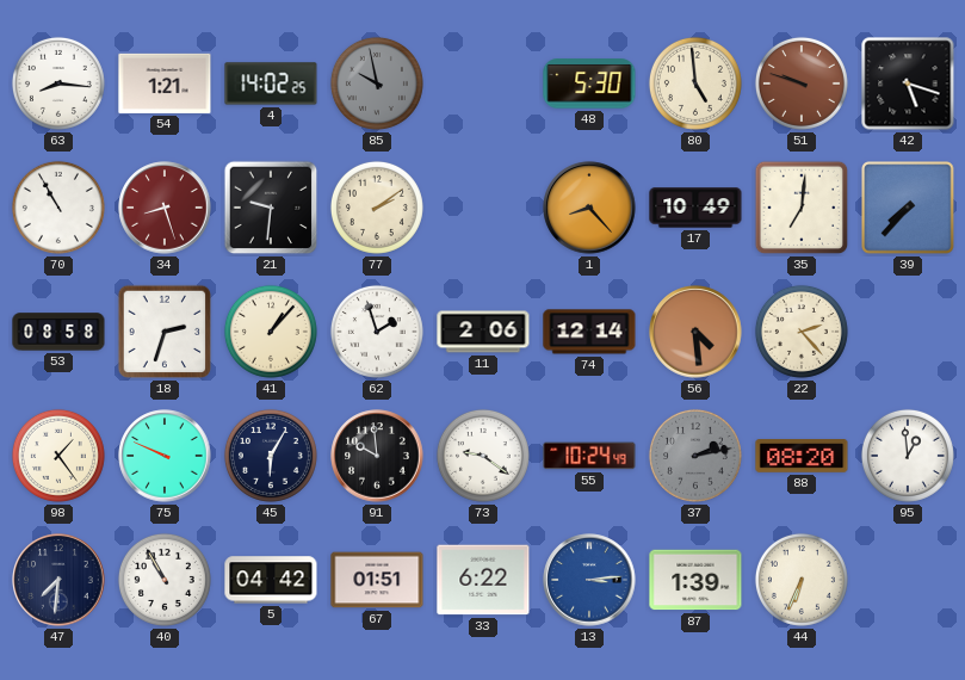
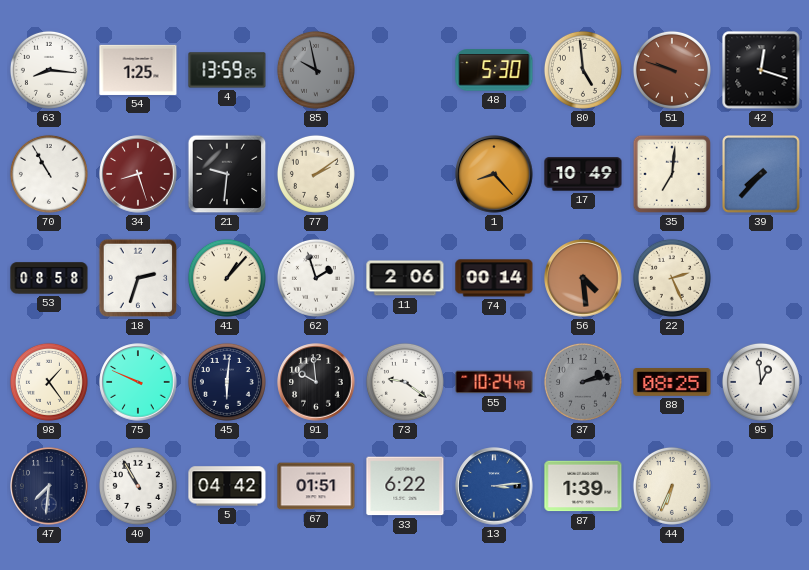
54: 1:21 -> 1:25 (138, 70)
4: 14:02 -> 13:59 (227, 70)
42: 5:18 -> 12:18 (761, 70)
74: 12:14 -> 00:14 (494, 278)
22: 2:23 -> 2:26 (672, 278)
45: 6:05 -> 6:01 (227, 382)
88: 08:20 -> 08:25 (672, 382)
